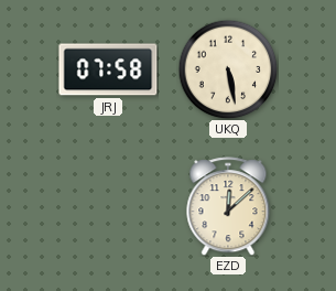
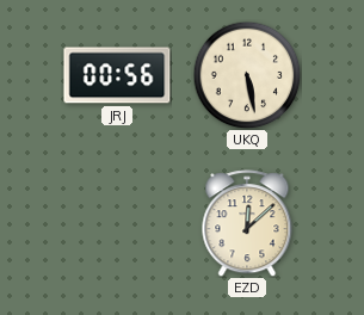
JRJ: 07:58 -> 00:56 (117, 75)
